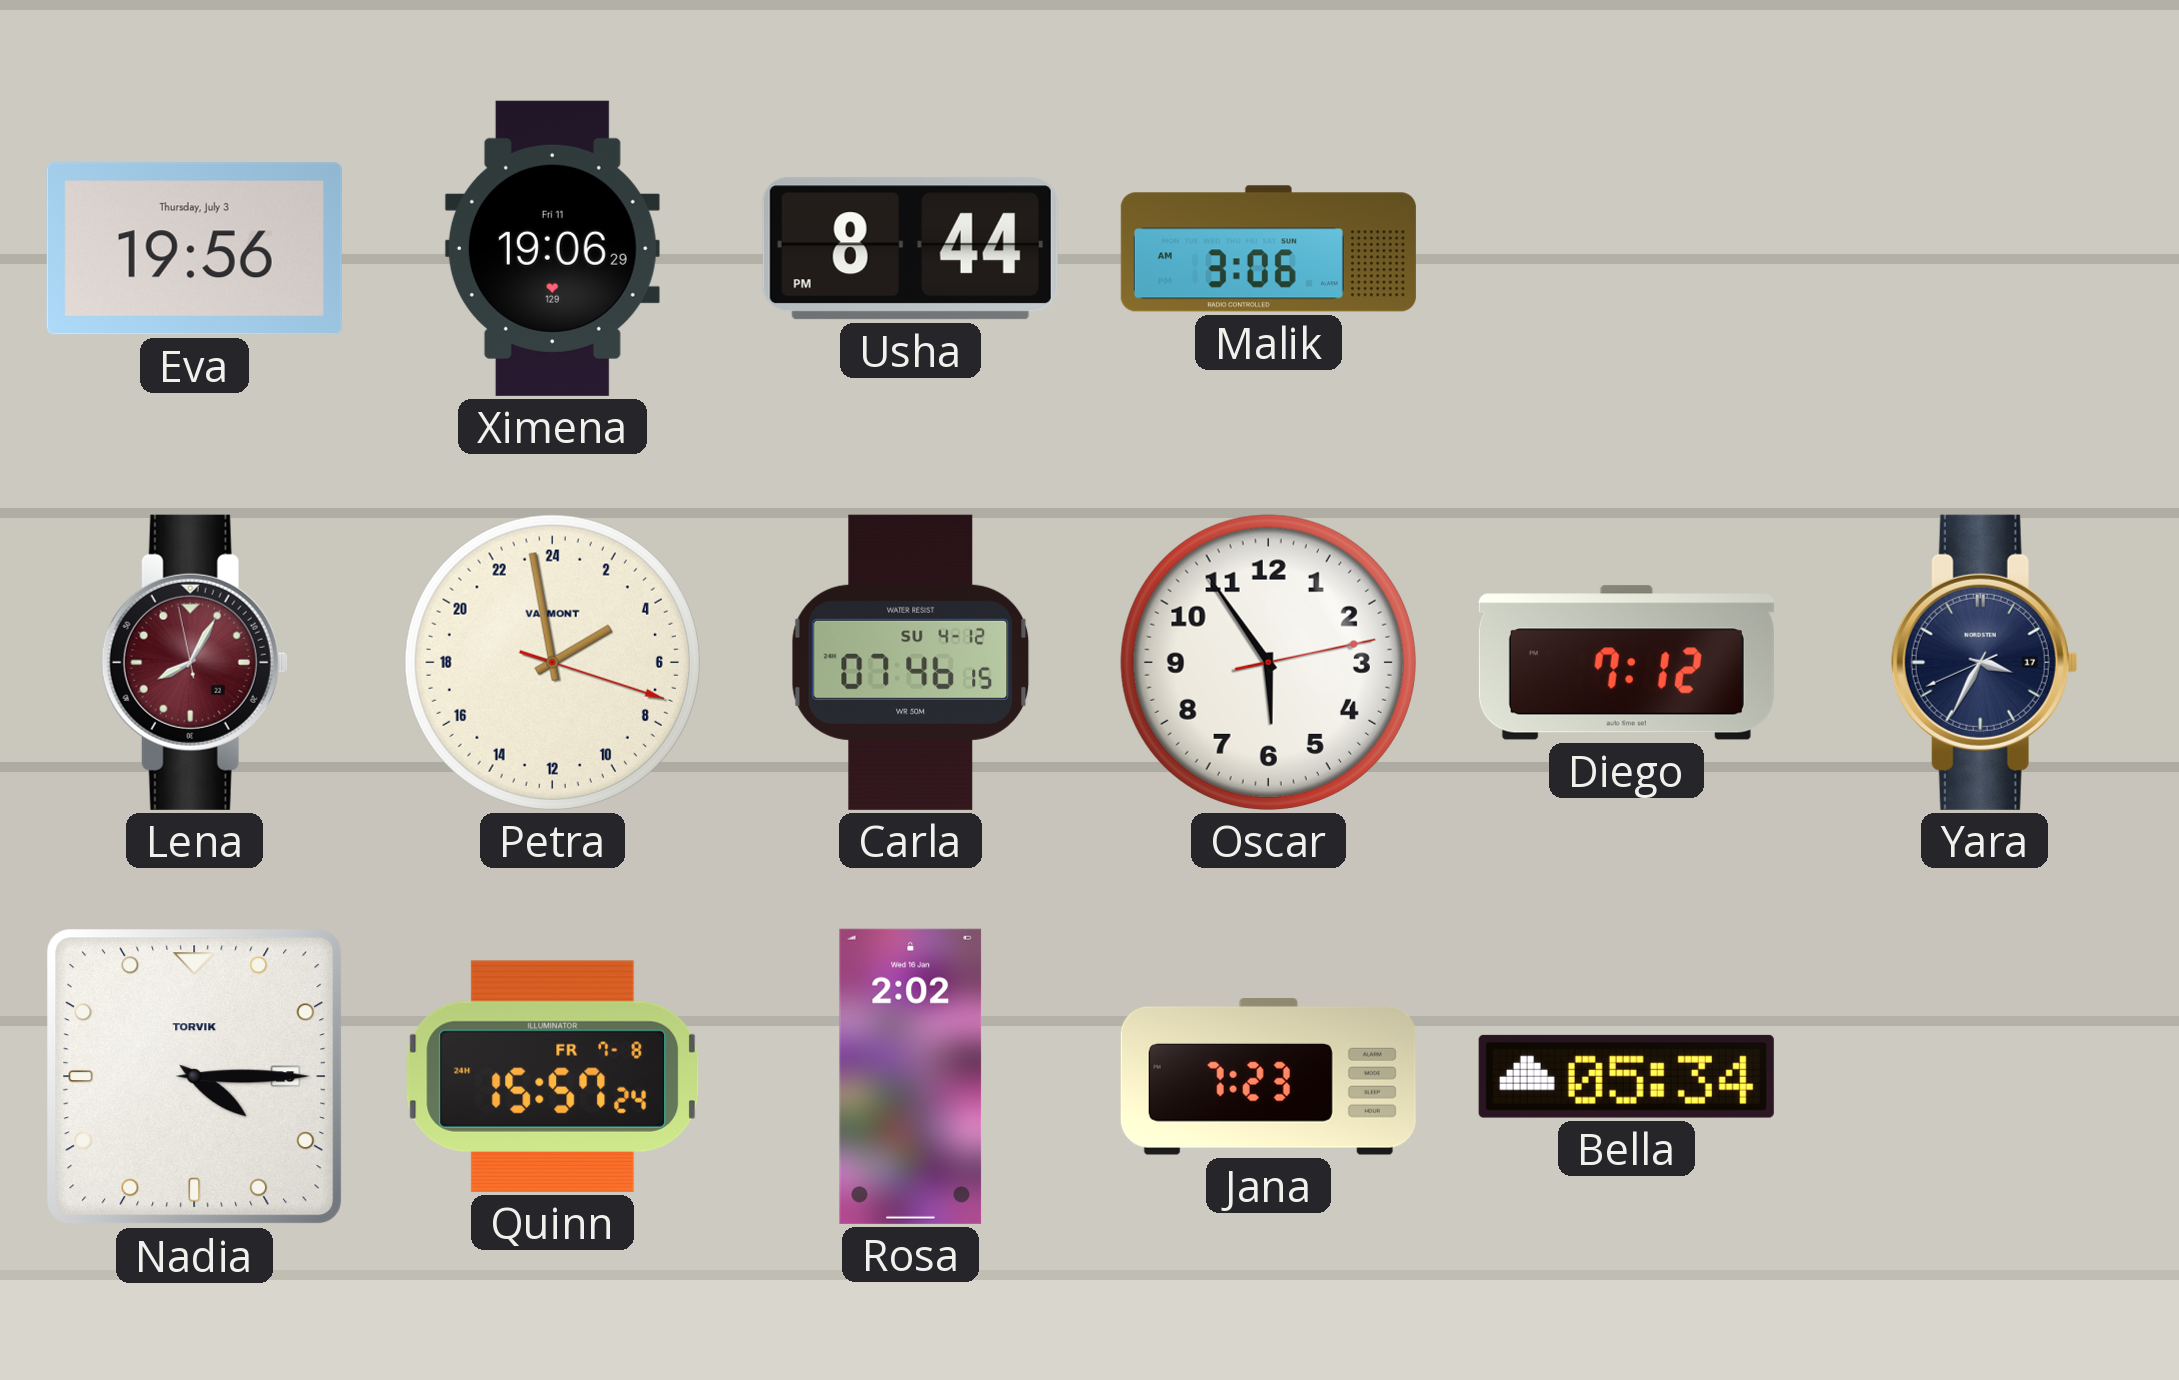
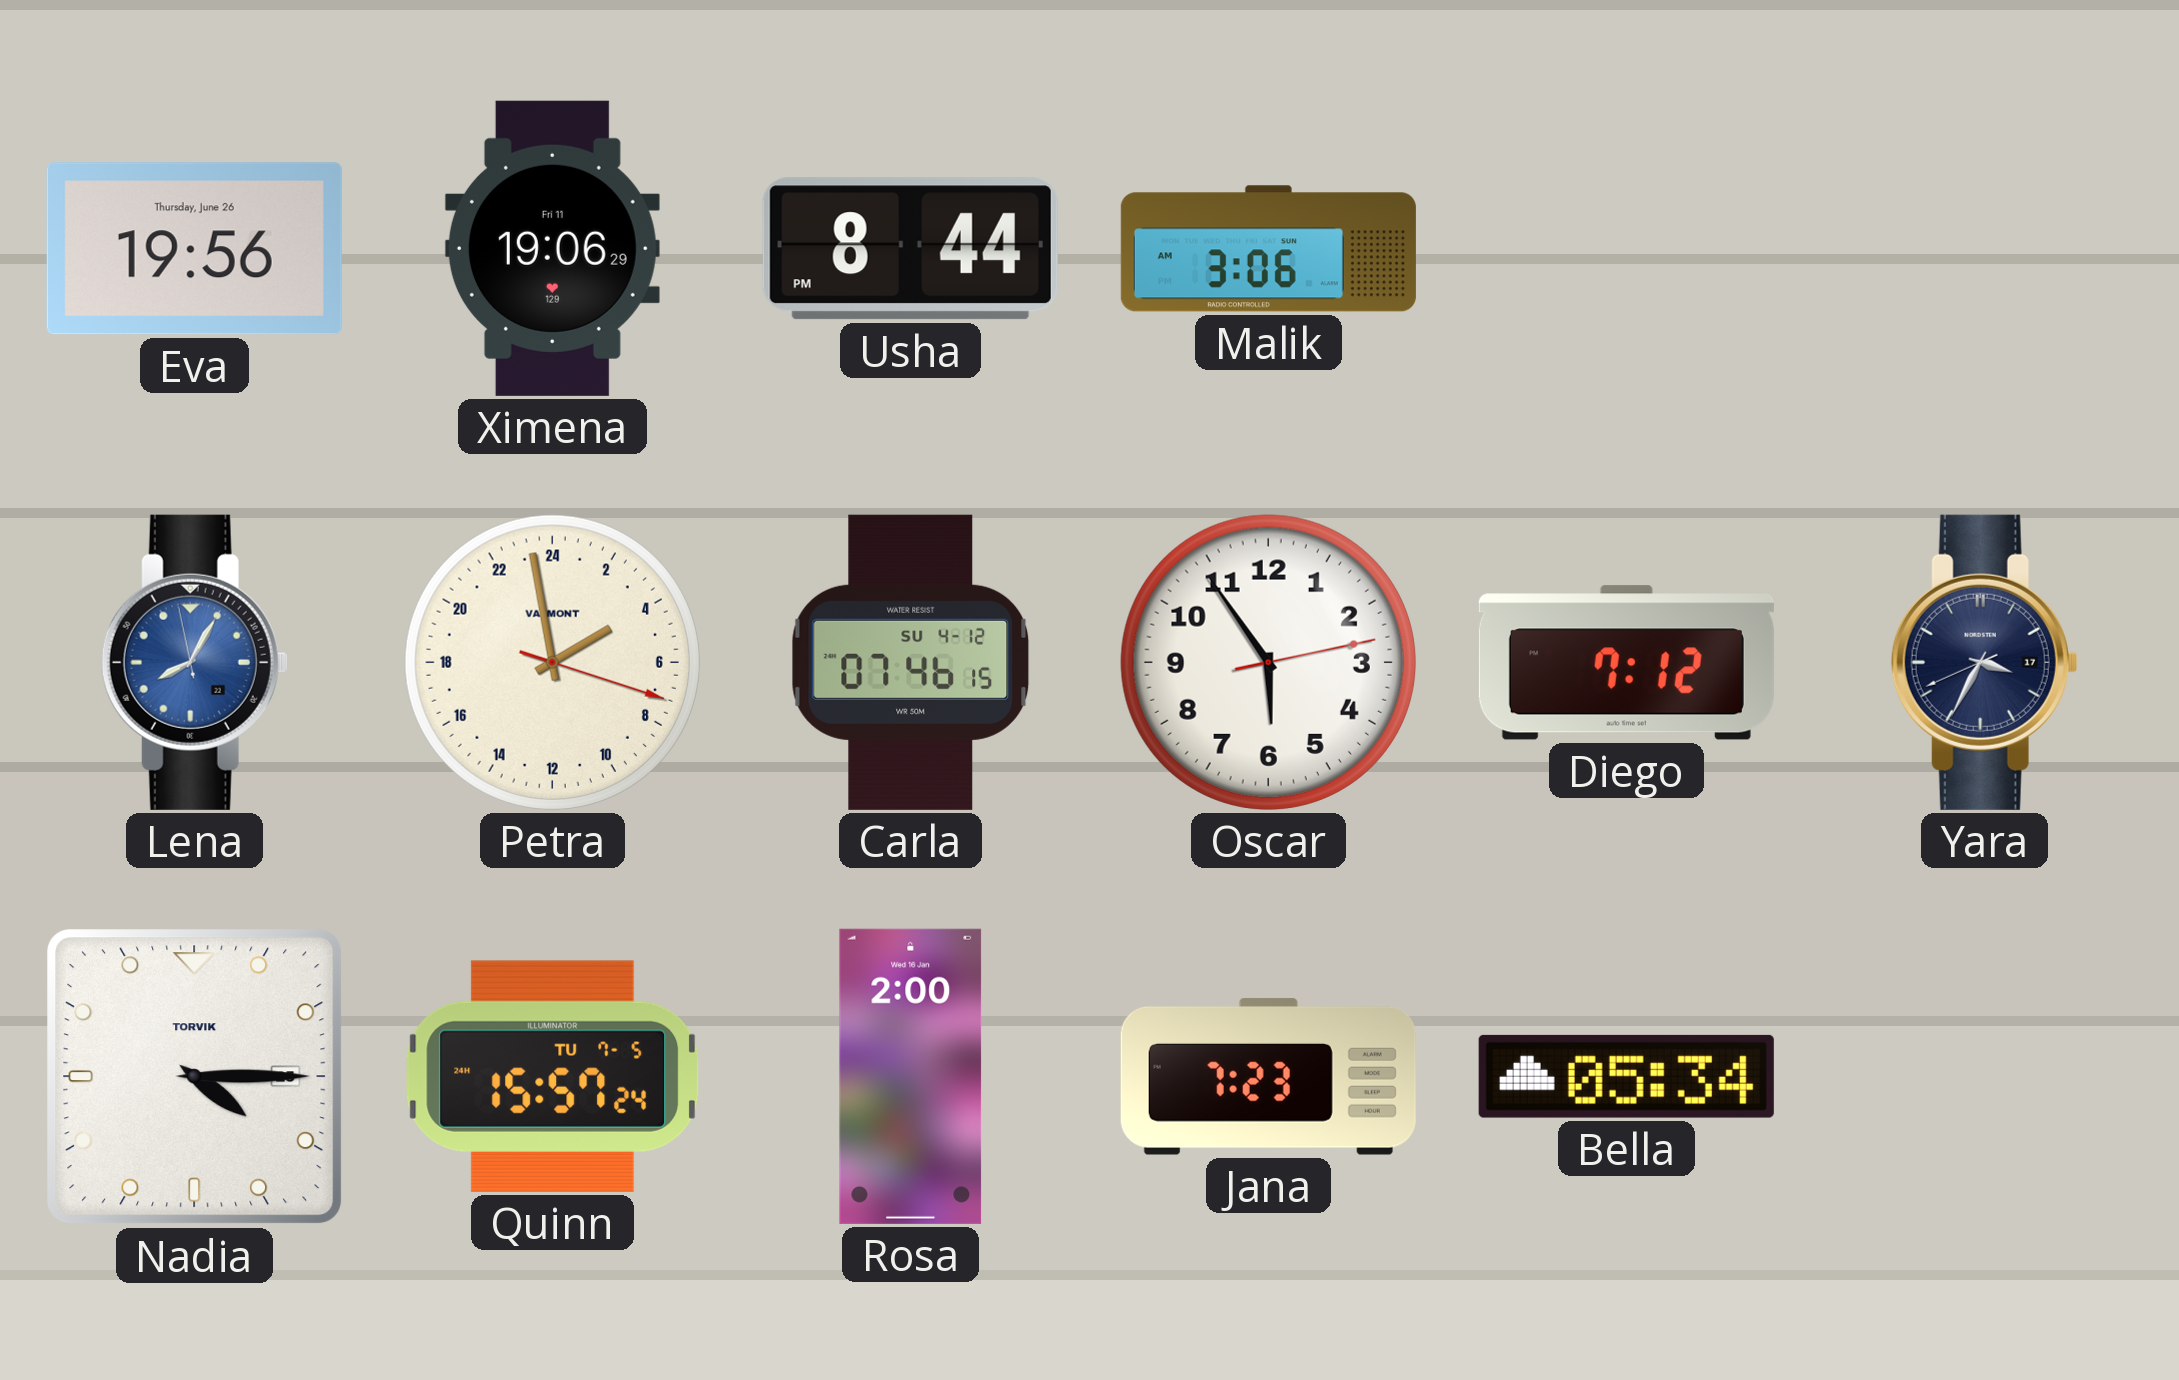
Eva date: Thursday, July 3 -> Thursday, June 26 (194, 249)
Lena dial: burgundy -> blue (194, 662)
Quinn date: FR 7-8 -> TU 7-5 (553, 1076)
Rosa: 2:02 -> 2:00 (911, 1076)
